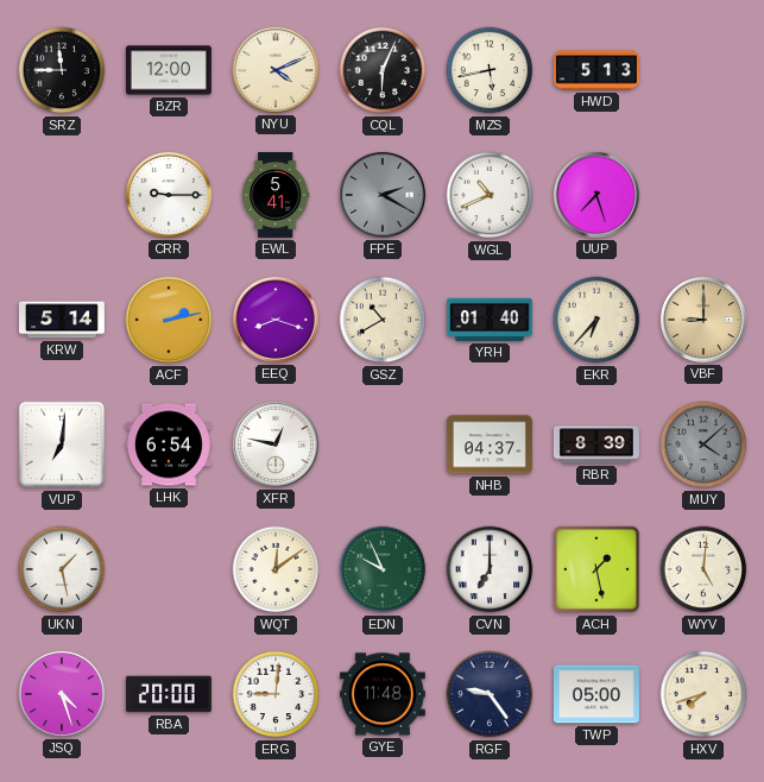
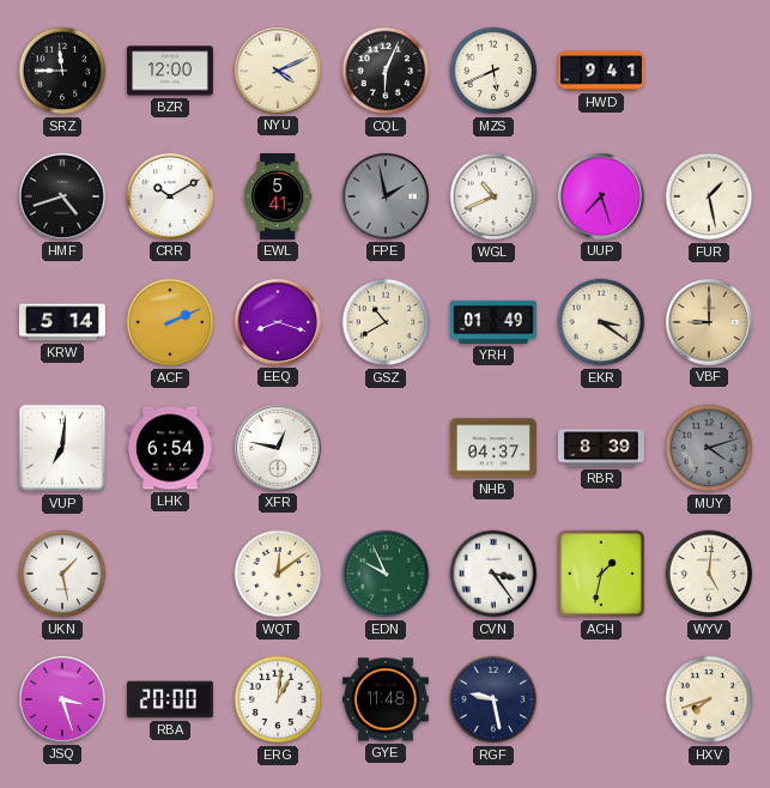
MZS: 5:43 -> 5:41 (493, 71)
HWD: 5:13 -> 9:41 (601, 71)
HMF: none -> 4:42 (62, 196)
CRR: 9:15 -> 10:10 (170, 196)
FPE: 2:20 -> 1:58 (386, 196)
FUR: none -> 1:28 (709, 196)
ACF: 2:13 -> 2:11 (170, 322)
YRH: 01:40 -> 01:49 (493, 322)
EKR: 6:37 -> 3:21 (601, 322)
MUY: 4:08 -> 4:12 (709, 448)
CVN: 7:00 -> 3:24 (493, 574)
ACH: 1:28 -> 1:32 (601, 574)
JSQ: 4:27 -> 3:27 (62, 699)
ERG: 9:01 -> 1:01 (278, 699)
RGF: 9:24 -> 9:28 (493, 699)
TWP: 05:00 -> none (596, 694)
